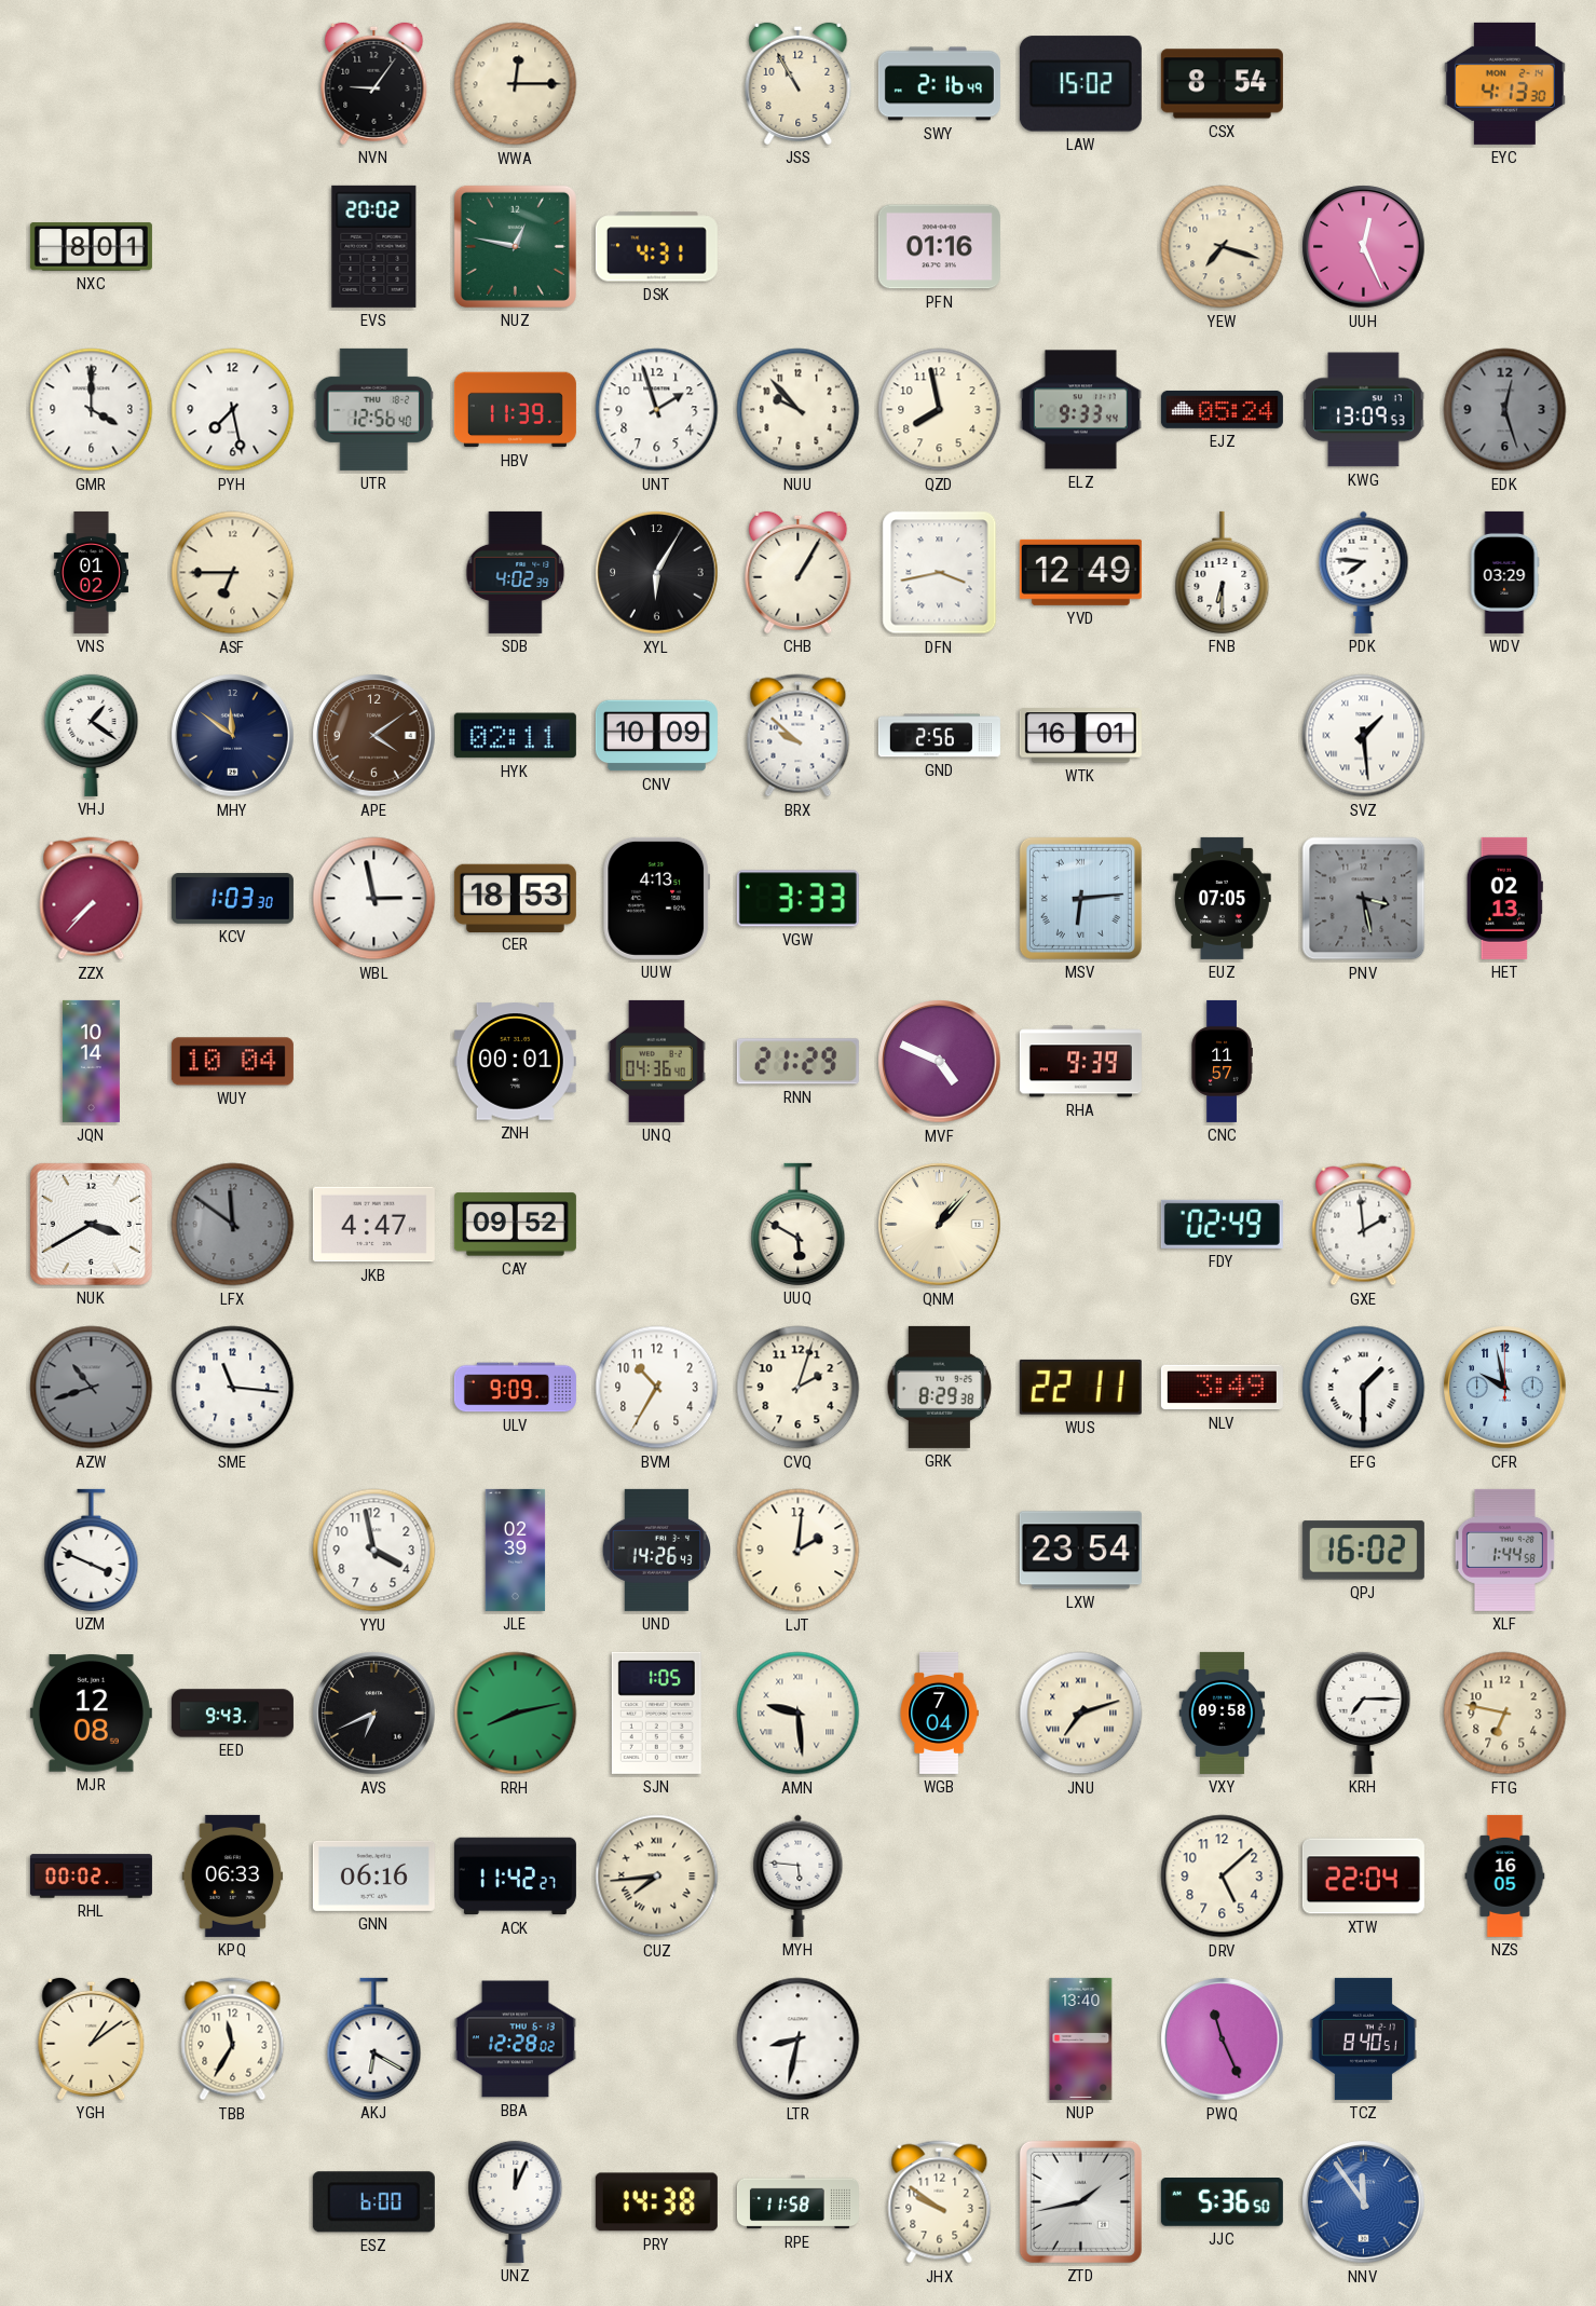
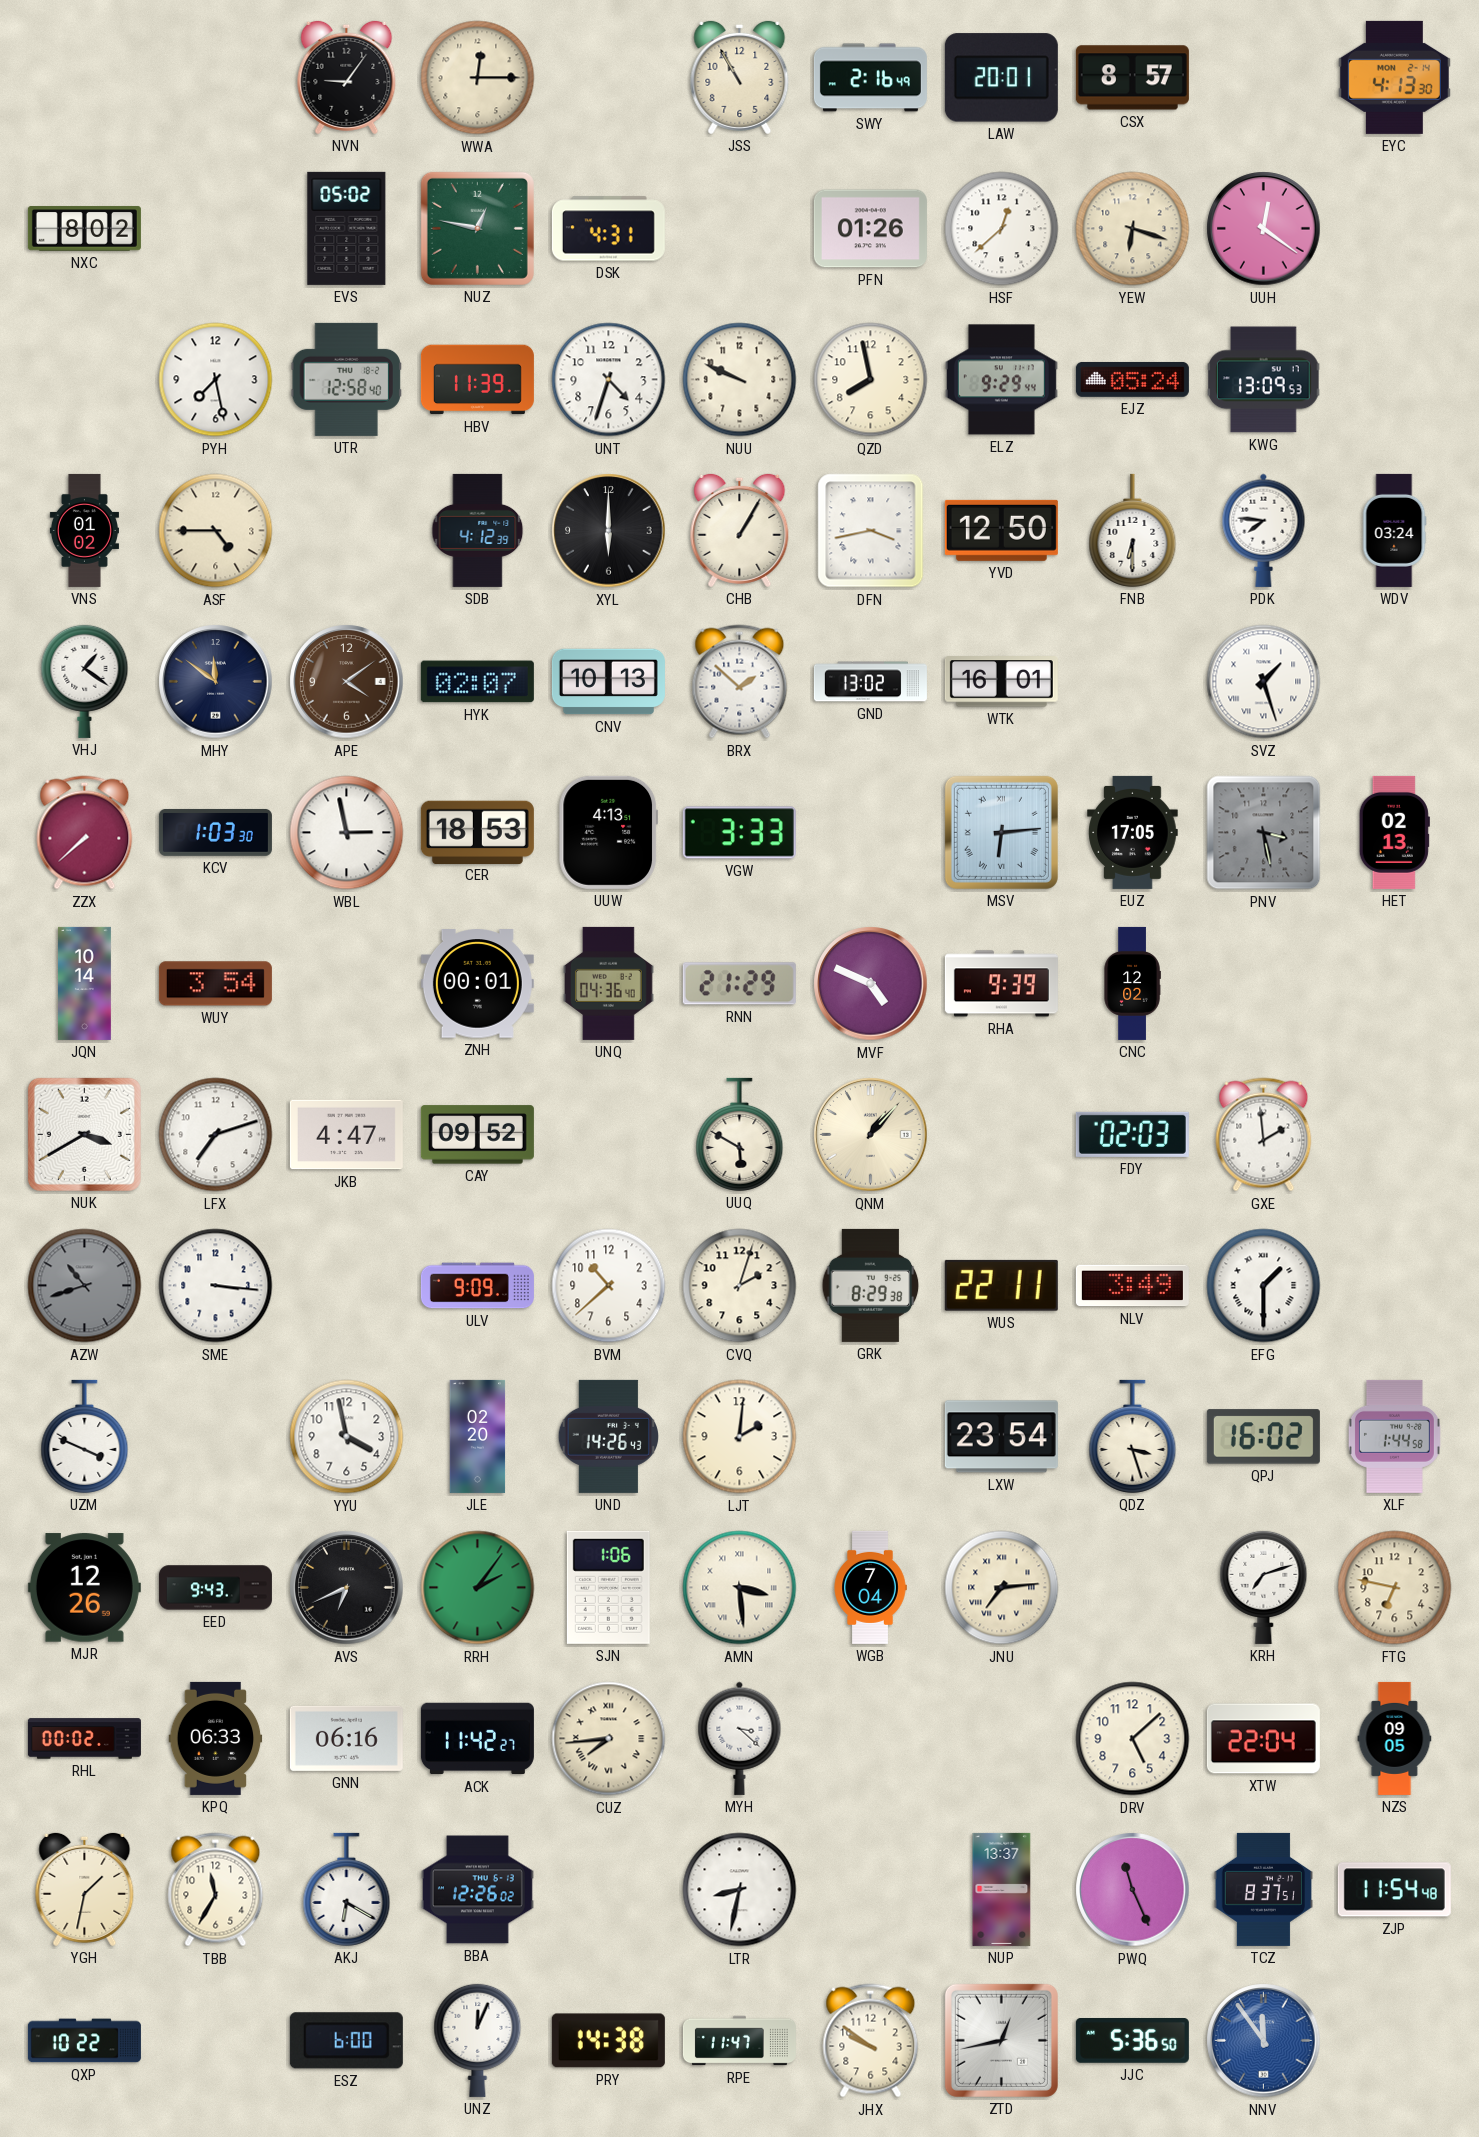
LAW: 15:02 -> 20:01 (1001, 78)
CSX: 8:54 -> 8:57 (1132, 78)
NXC: 8:01 -> 8:02 (84, 229)
EVS: 20:02 -> 05:02 (347, 228)
PFN: 01:16 -> 01:26 (870, 229)
HSF: none -> 12:38 (1002, 229)
YEW: 7:18 -> 6:18 (1133, 229)
UUH: 12:26 -> 12:21 (1264, 229)
GMR: 4:00 -> none (92, 410)
UTR: 12:56 -> 12:58 (346, 379)
UNT: 1:57 -> 4:33 (609, 380)
NUU: 9:53 -> 9:49 (740, 380)
ELZ: 9:33 -> 9:29 (1001, 380)
EDK: 12:27 -> none (1505, 410)
ASF: 6:45 -> 4:45 (216, 531)
SDB: 4:02 -> 4:12 (478, 530)
XYL: 6:05 -> 6:00 (609, 531)
YVD: 12:49 -> 12:50 (1001, 530)
WDV: 03:29 -> 03:24 (1394, 530)
HYK: 02:11 -> 02:07 (477, 682)
CNV: 10:09 -> 10:13 (608, 682)
BRX: 9:52 -> 1:52 (740, 682)
GND: 2:56 -> 13:02 (870, 682)
SVZ: 1:29 -> 1:27 (1264, 682)
ZZX: 7:37 -> 7:38 (85, 833)
EUZ: 07:05 -> 17:05 (1133, 832)
WUY: 10:04 -> 3:54 (215, 984)
CNC: 11:57 -> 12:02 (1132, 983)
LFX: 11:51 -> 7:12 (216, 1135)
LFX dial: grey -> white (216, 1135)
FDY: 02:49 -> 02:03 (1132, 1134)
SME: 11:16 -> 3:16 (216, 1286)
BVM: 10:35 -> 10:38 (609, 1286)
CFR: 9:58 -> none (1505, 1388)
JLE: 02:39 -> 02:20 (478, 1436)
QDZ: none -> 3:27 (1133, 1436)
MJR: 12:08 -> 12:26 (84, 1588)
RRH: 8:13 -> 2:06 (478, 1588)
SJN: 1:05 -> 1:06 (608, 1587)
AMN: 9:29 -> 3:29 (740, 1588)
JNU: 7:12 -> 7:14 (1002, 1588)
VXY: 09:58 -> none (1223, 1713)
KRH: 7:15 -> 7:12 (1264, 1587)
MYH: 5:46 -> 3:22 (740, 1738)
NZS: 16:05 -> 09:05 (1395, 1738)
YGH: 1:09 -> 1:32 (85, 1889)
BBA: 12:28 -> 12:26 (477, 1890)
NUP: 13:40 -> 13:37 (1002, 1889)
TCZ: 8:40 -> 8:37 (1263, 1889)
ZJP: none -> 11:54 (1394, 1890)
QXP: none -> 10:22 (84, 2041)
RPE: 11:58 -> 11:47 (739, 2041)
ZTD: 1:43 -> 12:43 (1001, 2040)
